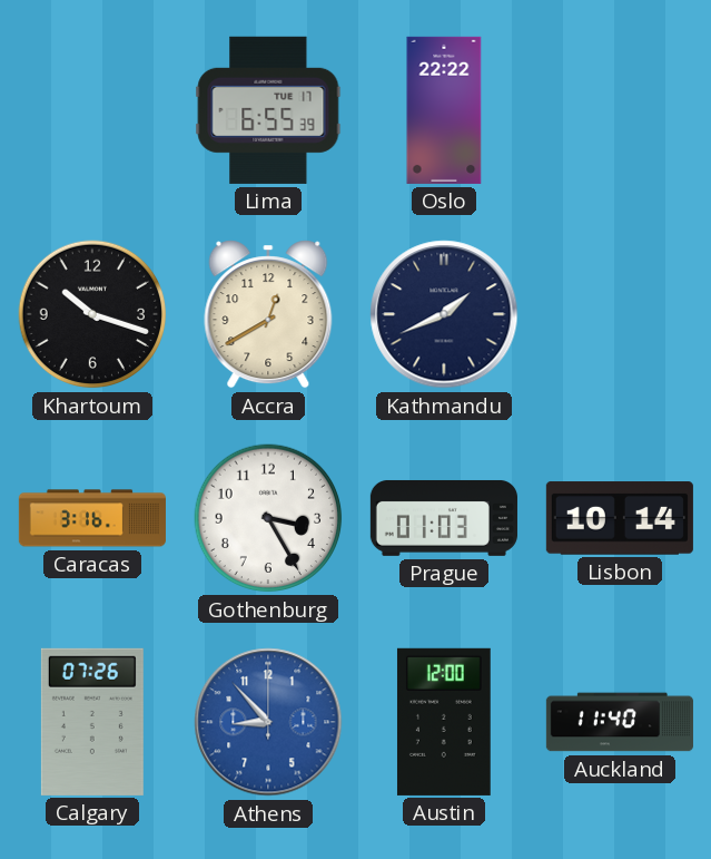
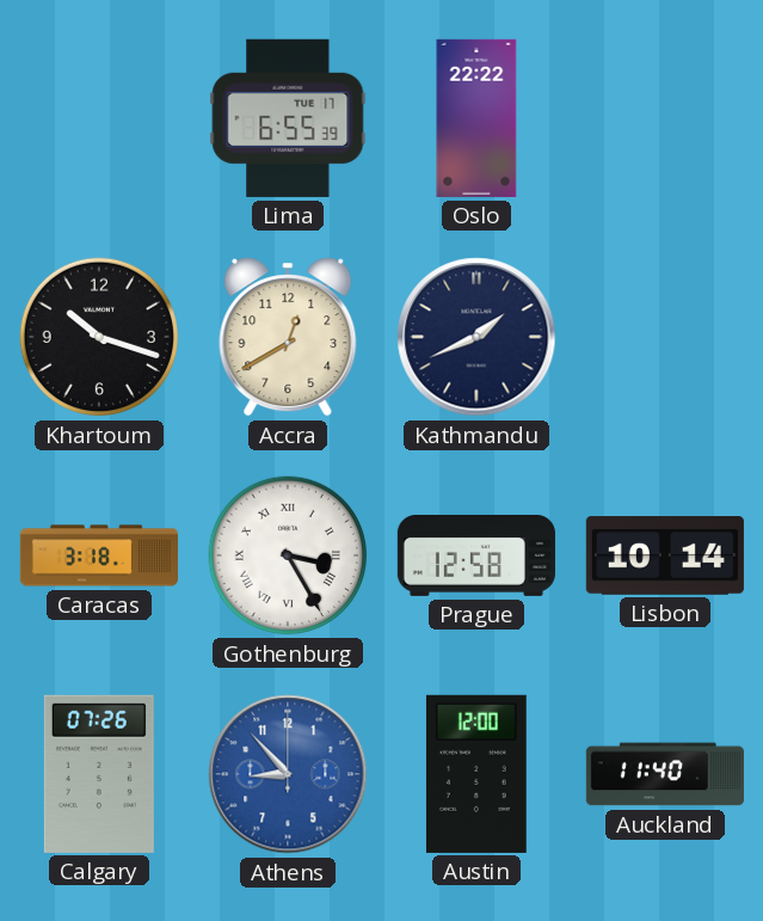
Caracas: 3:16 -> 3:18 (99, 555)
Gothenburg numerals: Arabic -> Roman (288, 555)
Prague: 01:03 -> 12:58 (476, 555)
